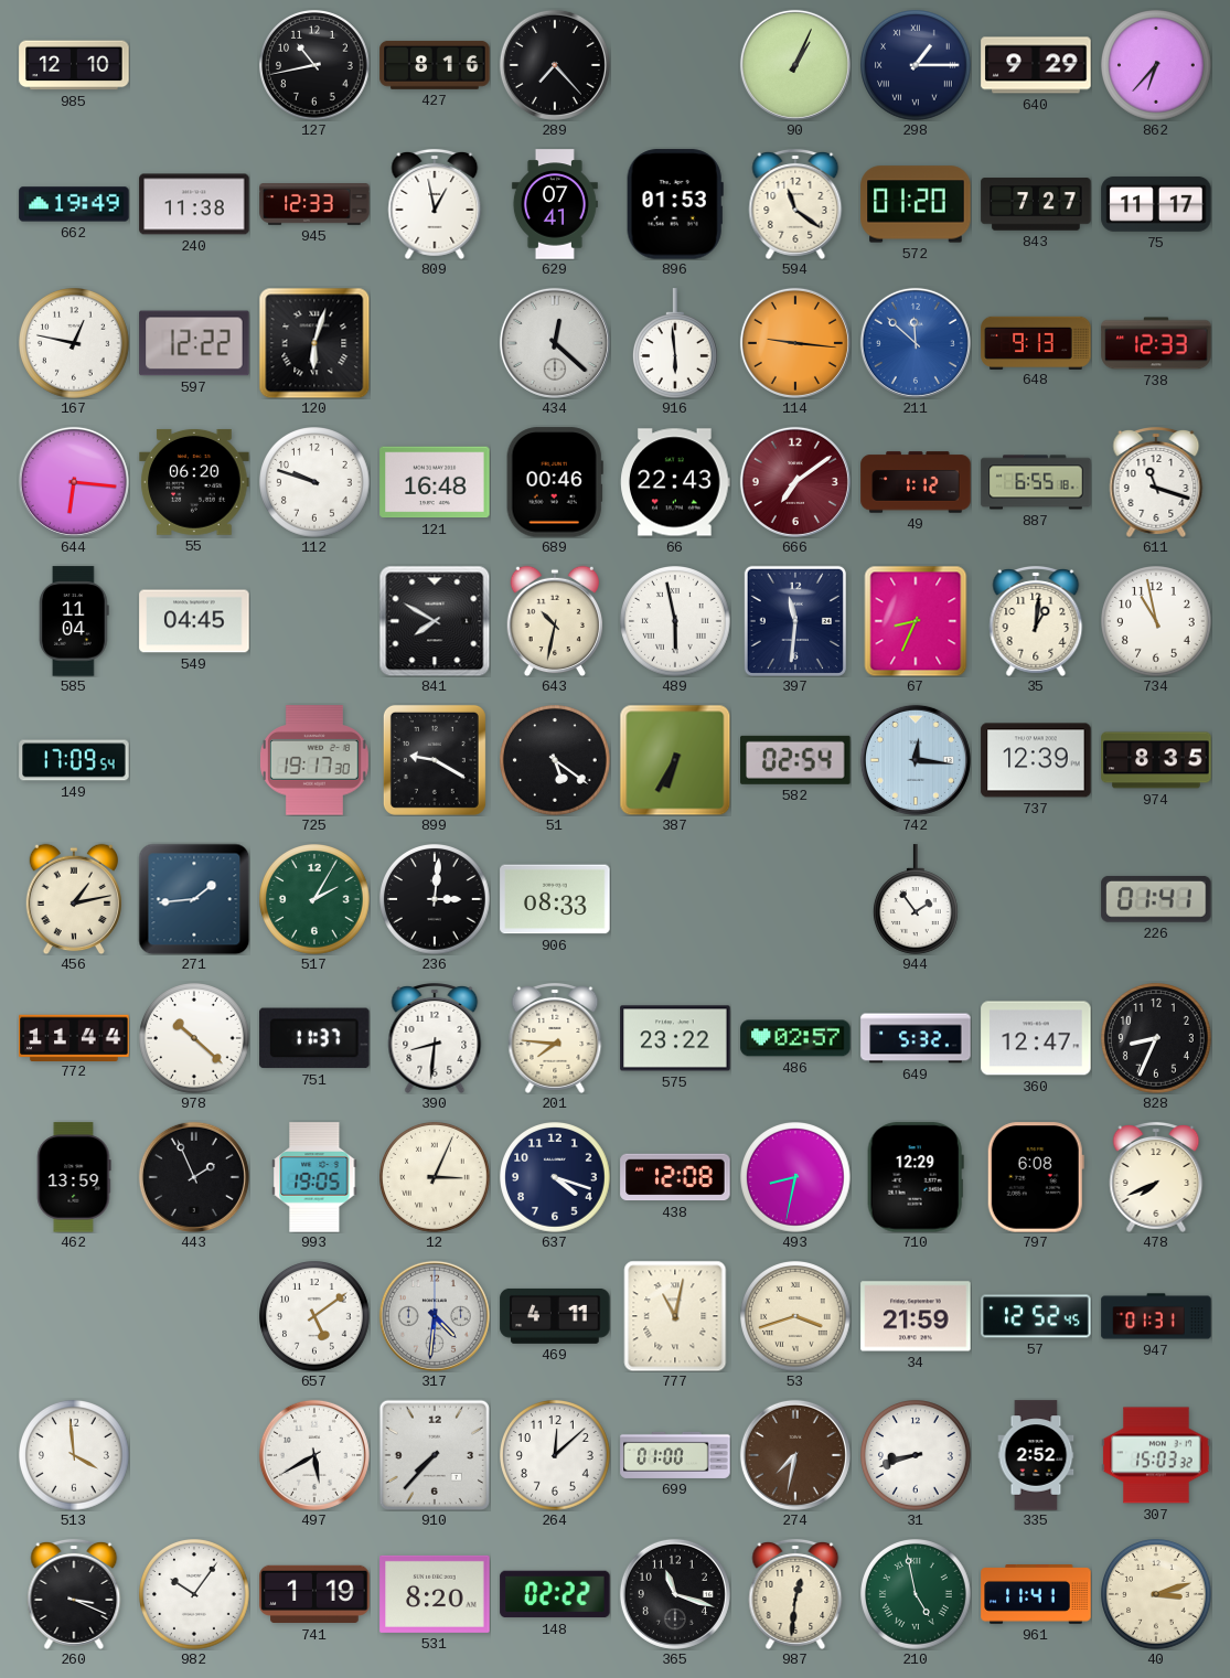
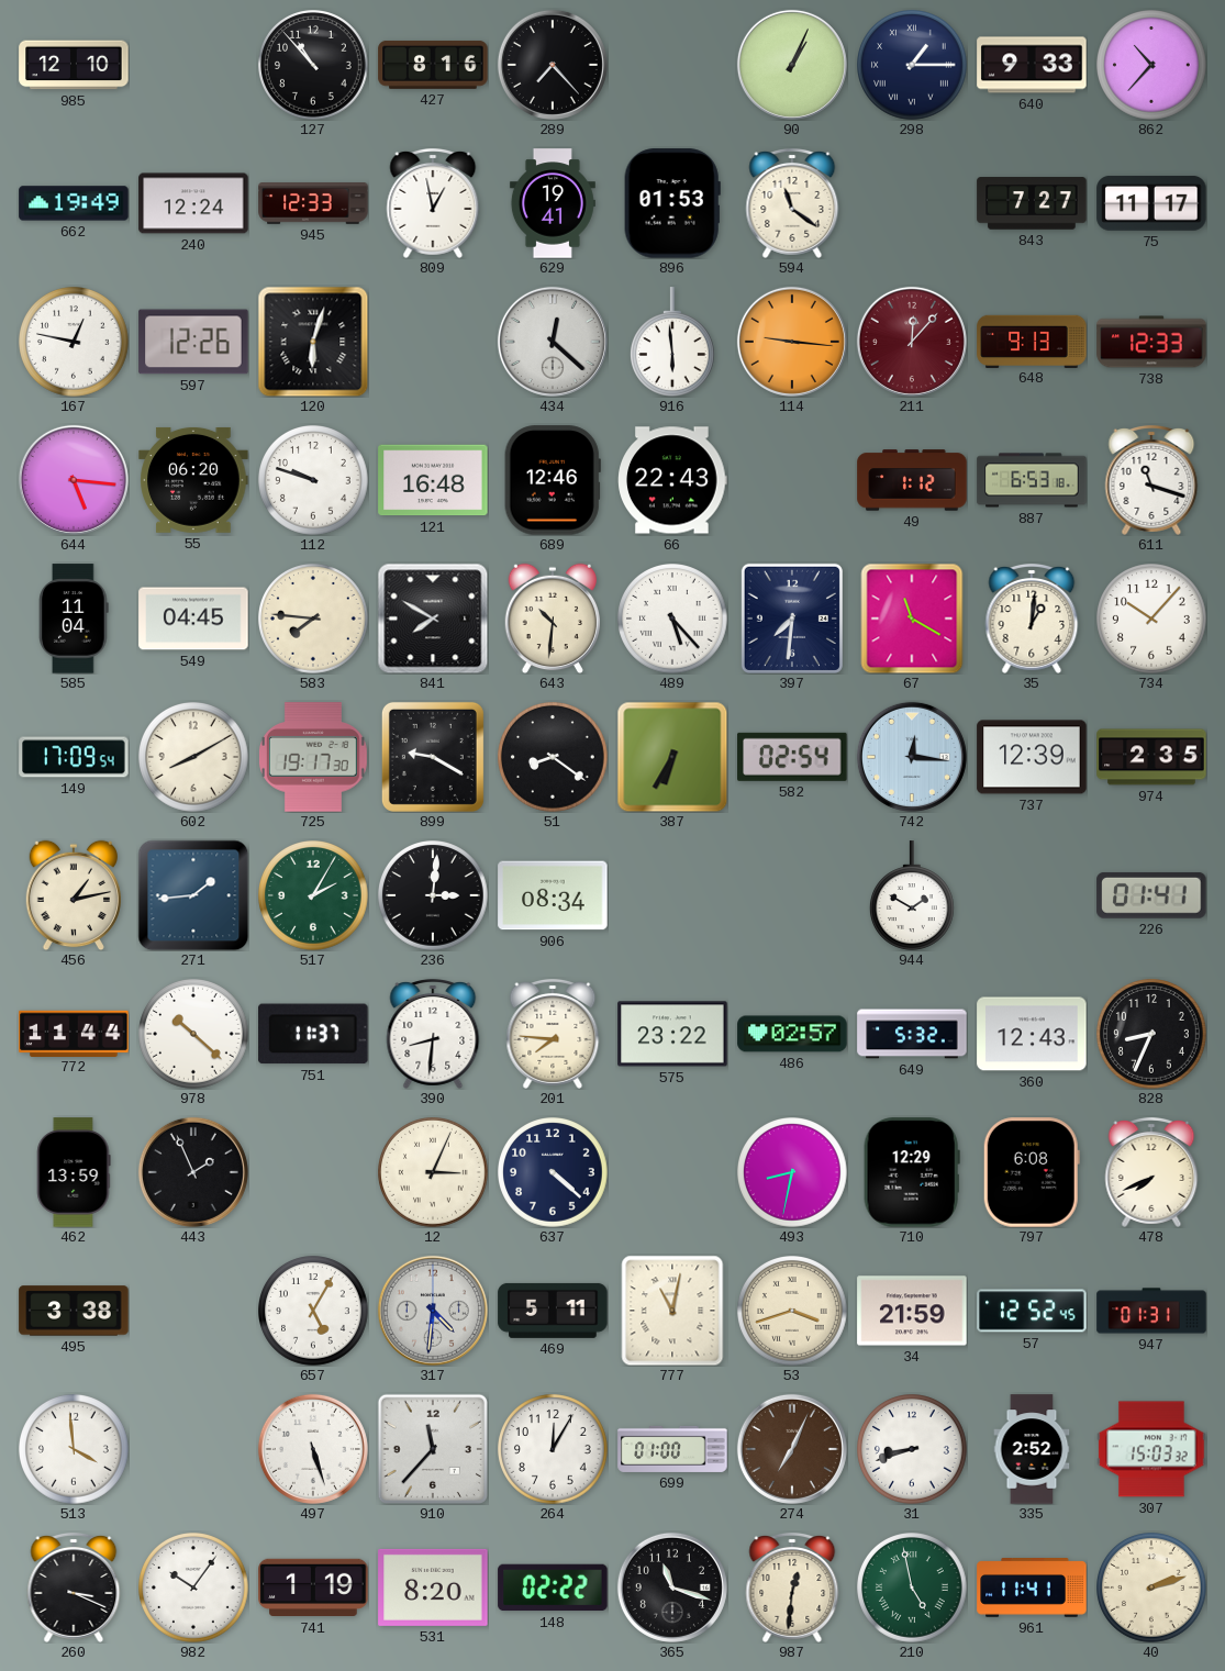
127: 10:43 -> 10:53 (314, 66)
640: 9:29 -> 9:33 (1032, 65)
862: 6:37 -> 10:37 (1152, 66)
240: 11:38 -> 12:24 (193, 203)
629: 07:41 -> 19:41 (553, 203)
572: 01:20 -> none (916, 204)
597: 12:22 -> 12:26 (193, 342)
211: 11:52 -> 12:07 (912, 342)
211 dial: blue -> burgundy (912, 342)
644: 6:16 -> 5:16 (74, 480)
689: 00:46 -> 12:46 (553, 480)
666: 7:09 -> none (795, 482)
887: 6:55 -> 6:53 (1032, 480)
583: none -> 7:46 (314, 620)
643: 10:32 -> 10:31 (552, 619)
489: 5:58 -> 5:23 (673, 620)
397: 11:31 -> 7:31 (792, 619)
67: 8:34 -> 11:20 (912, 619)
734: 10:58 -> 10:07 (1152, 620)
602: none -> 8:10 (194, 758)
51: 5:21 -> 8:21 (554, 758)
974: 8:35 -> 2:35 (1151, 757)
906: 08:33 -> 08:34 (553, 895)
944: 1:54 -> 1:50 (912, 895)
360: 12:47 -> 12:43 (1032, 1034)
993: 19:05 -> none (314, 1177)
637: 4:18 -> 4:22 (554, 1173)
438: 12:08 -> none (675, 1177)
495: none -> 3:38 (74, 1311)
657: 5:09 -> 5:05 (314, 1312)
469: 4:11 -> 5:11 (553, 1311)
497: 5:40 -> 5:27 (313, 1449)
910: 7:37 -> 11:37 (433, 1449)
264: 12:08 -> 12:05 (554, 1450)
274: 7:32 -> 7:04 (792, 1449)
40: 3:12 -> 2:12 (1152, 1589)
